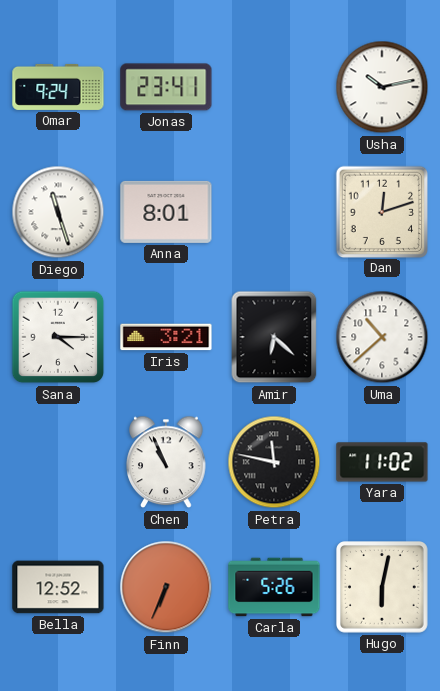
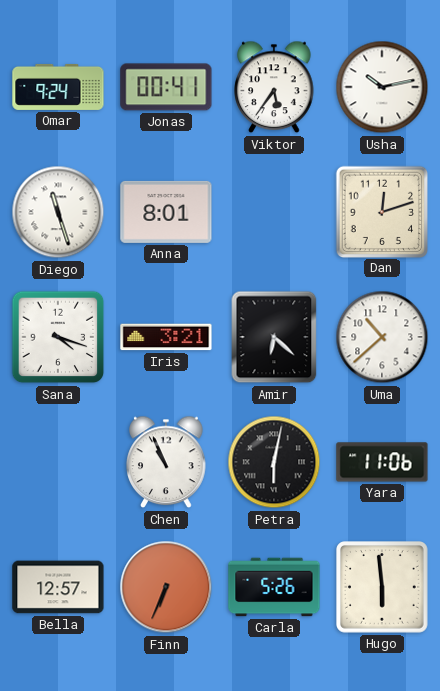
Jonas: 23:41 -> 00:41 (166, 87)
Viktor: none -> 5:36 (274, 87)
Sana: 4:15 -> 4:18 (58, 337)
Petra: 11:47 -> 6:02 (274, 462)
Yara: 11:02 -> 11:06 (382, 462)
Bella: 12:52 -> 12:57 (58, 587)
Hugo: 6:02 -> 5:59 (383, 588)
